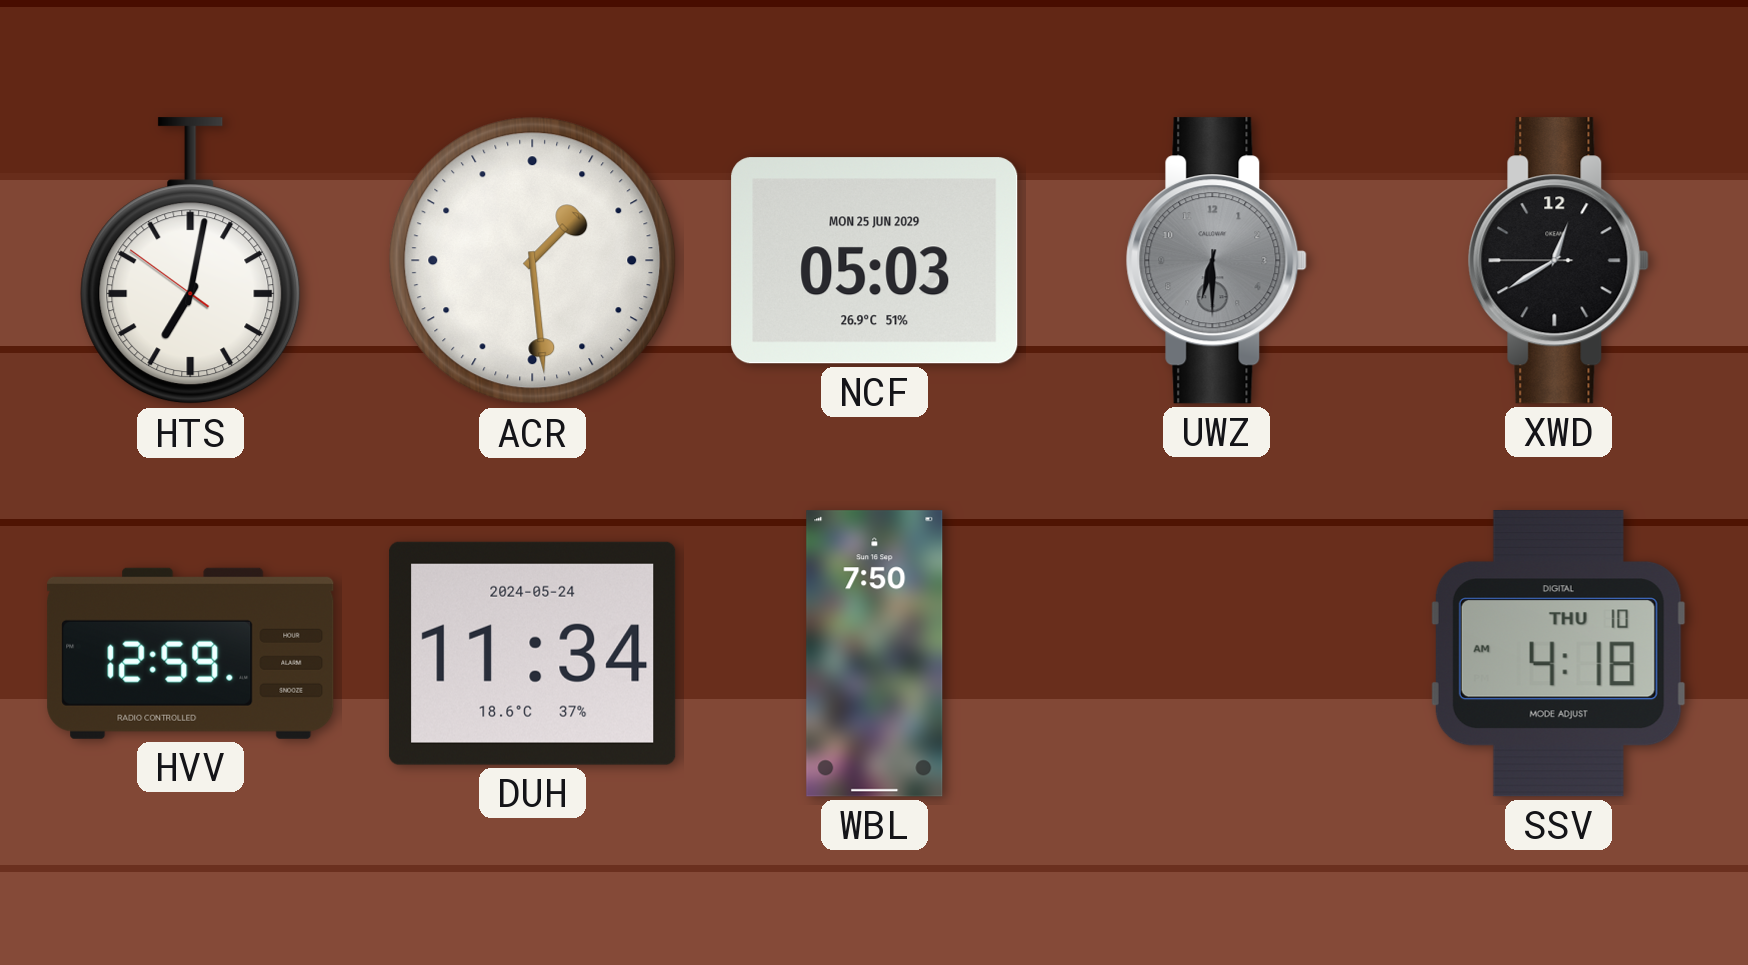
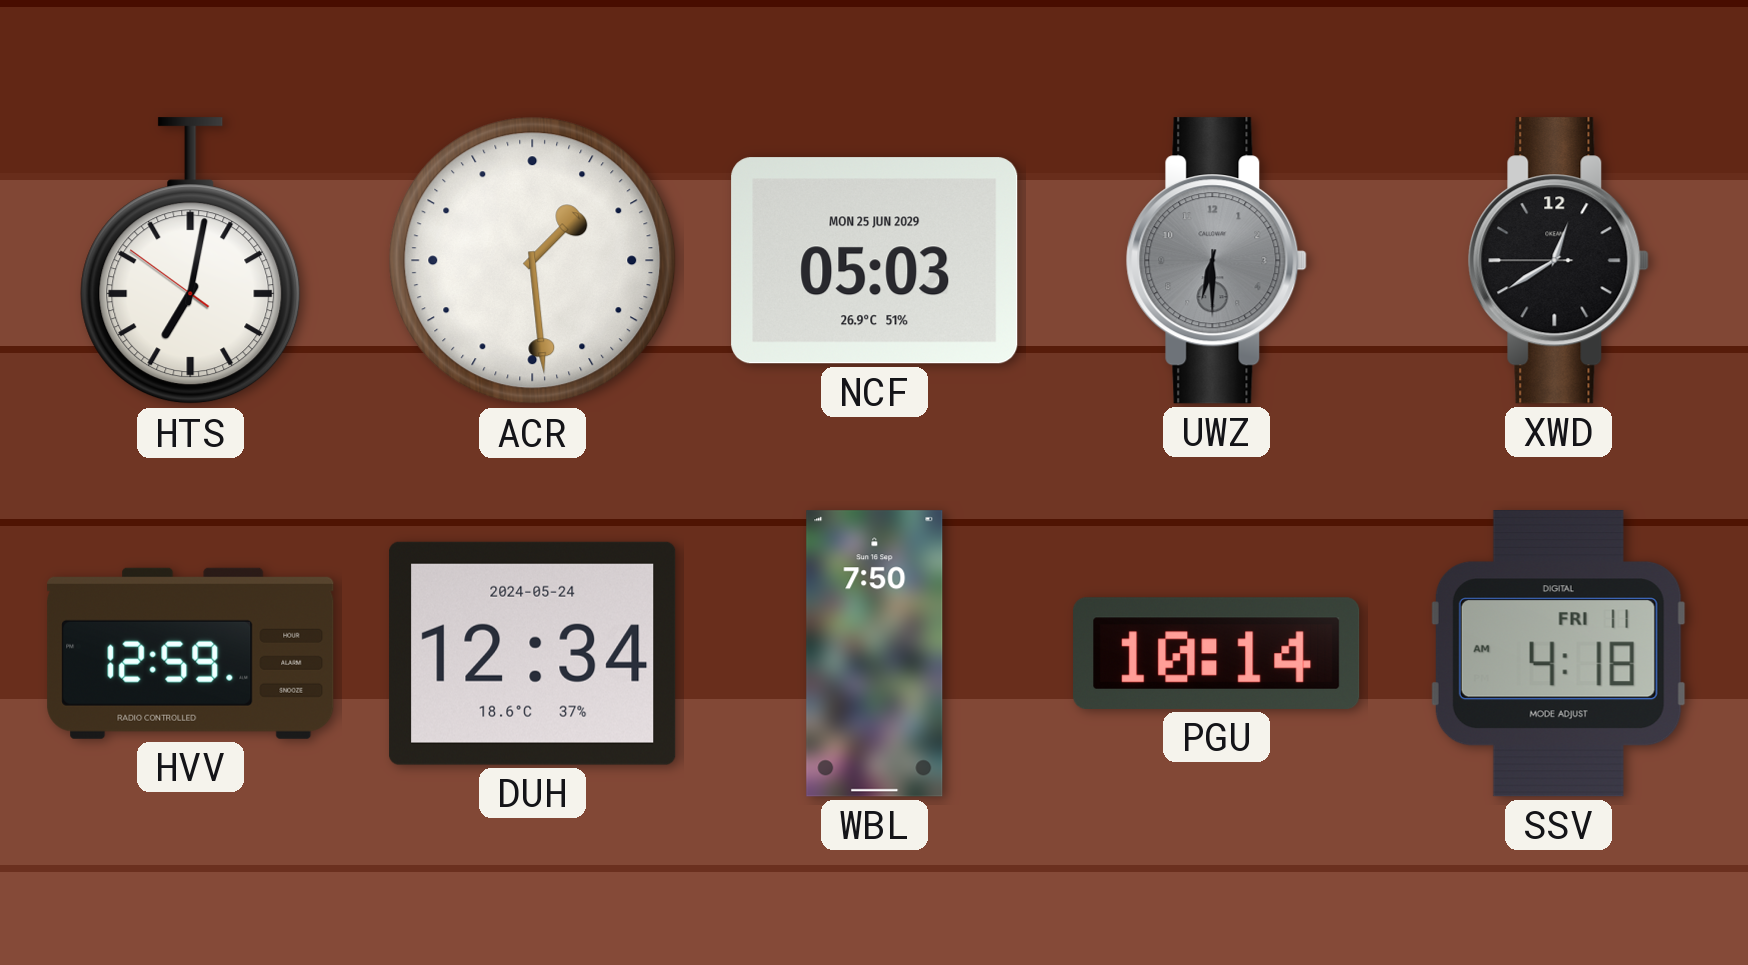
DUH: 11:34 -> 12:34 (533, 653)
PGU: none -> 10:14 (1217, 653)
SSV date: THU 10 -> FRI 11 (1558, 654)
